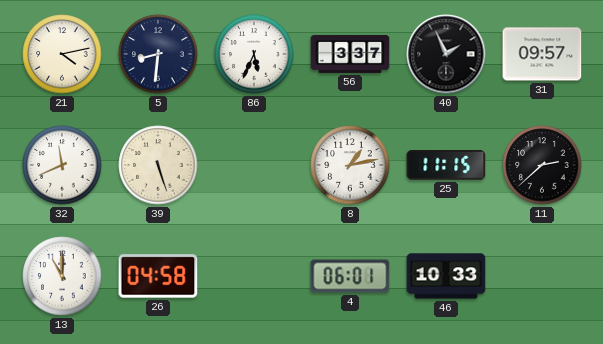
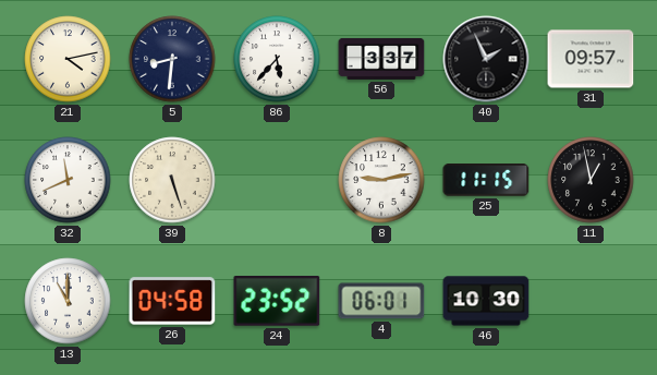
86: 5:34 -> 5:37 (277, 59)
8: 1:13 -> 9:13 (381, 180)
11: 2:38 -> 12:58 (591, 180)
24: none -> 23:52 (277, 302)
46: 10:33 -> 10:30 (486, 301)
